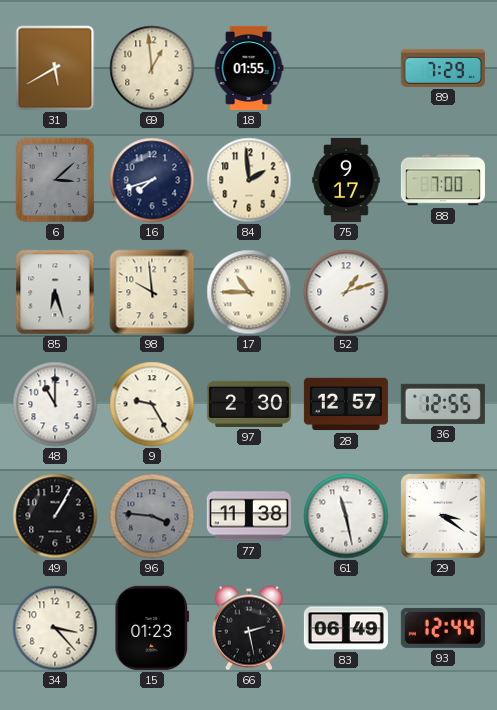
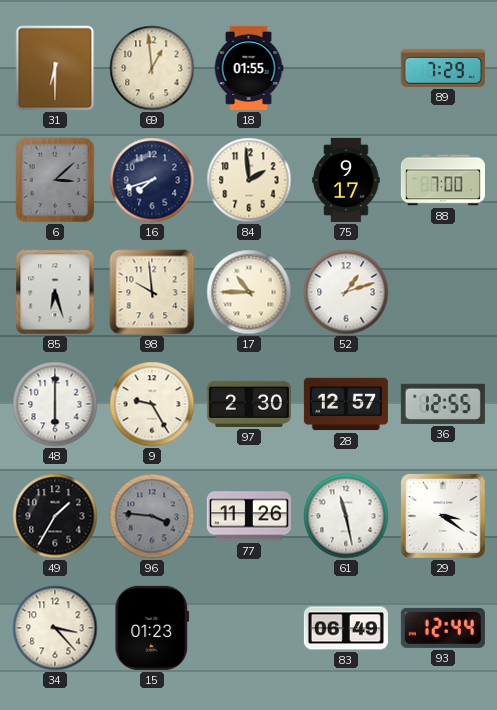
31: 5:40 -> 6:30 (55, 68)
48: 11:00 -> 6:00 (55, 404)
49: 1:05 -> 1:35 (55, 516)
77: 11:38 -> 11:26 (249, 516)
66: 2:28 -> none (249, 628)
